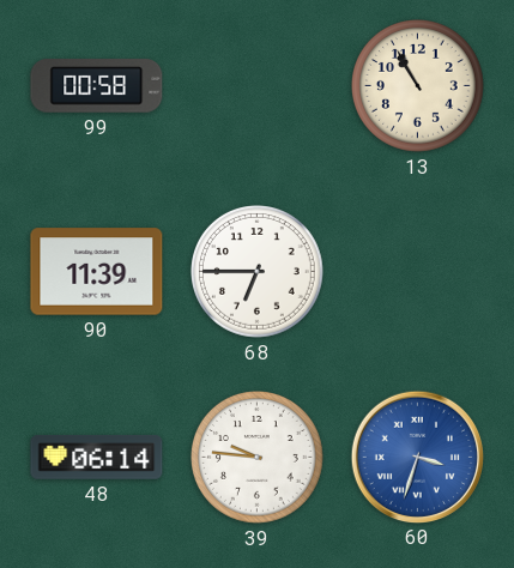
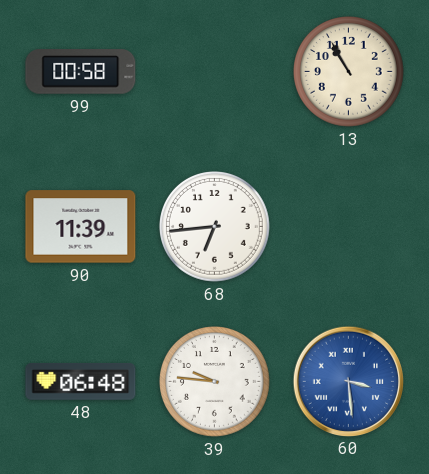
68: 6:45 -> 6:44 (215, 227)
48: 06:14 -> 06:48 (81, 381)
60: 3:33 -> 3:29 (348, 381)
